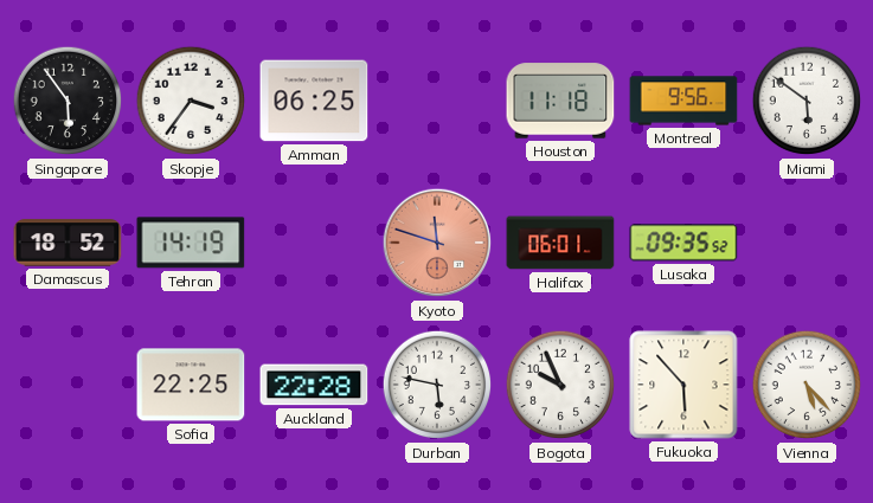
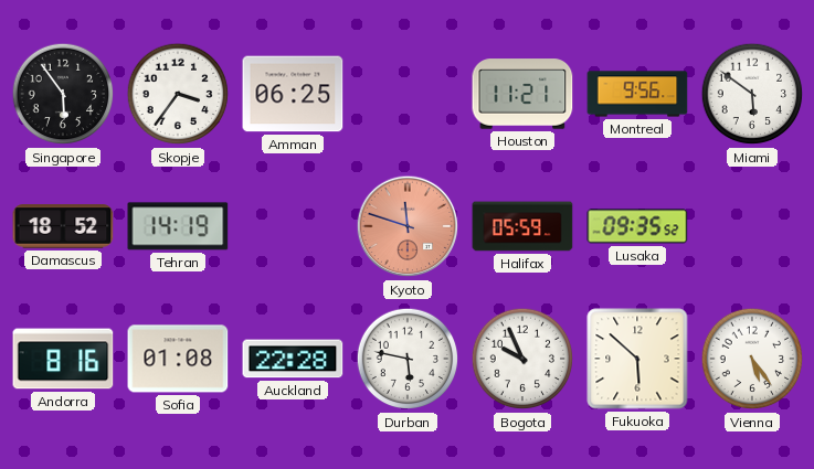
Houston: 11:18 -> 11:21 (522, 94)
Halifax: 06:01 -> 05:59 (522, 226)
Andorra: none -> 8:16 (63, 359)
Sofia: 22:25 -> 01:08 (178, 359)
Fukuoka: 5:53 -> 5:52 (637, 359)
Vienna: 5:23 -> 5:24 (752, 359)
